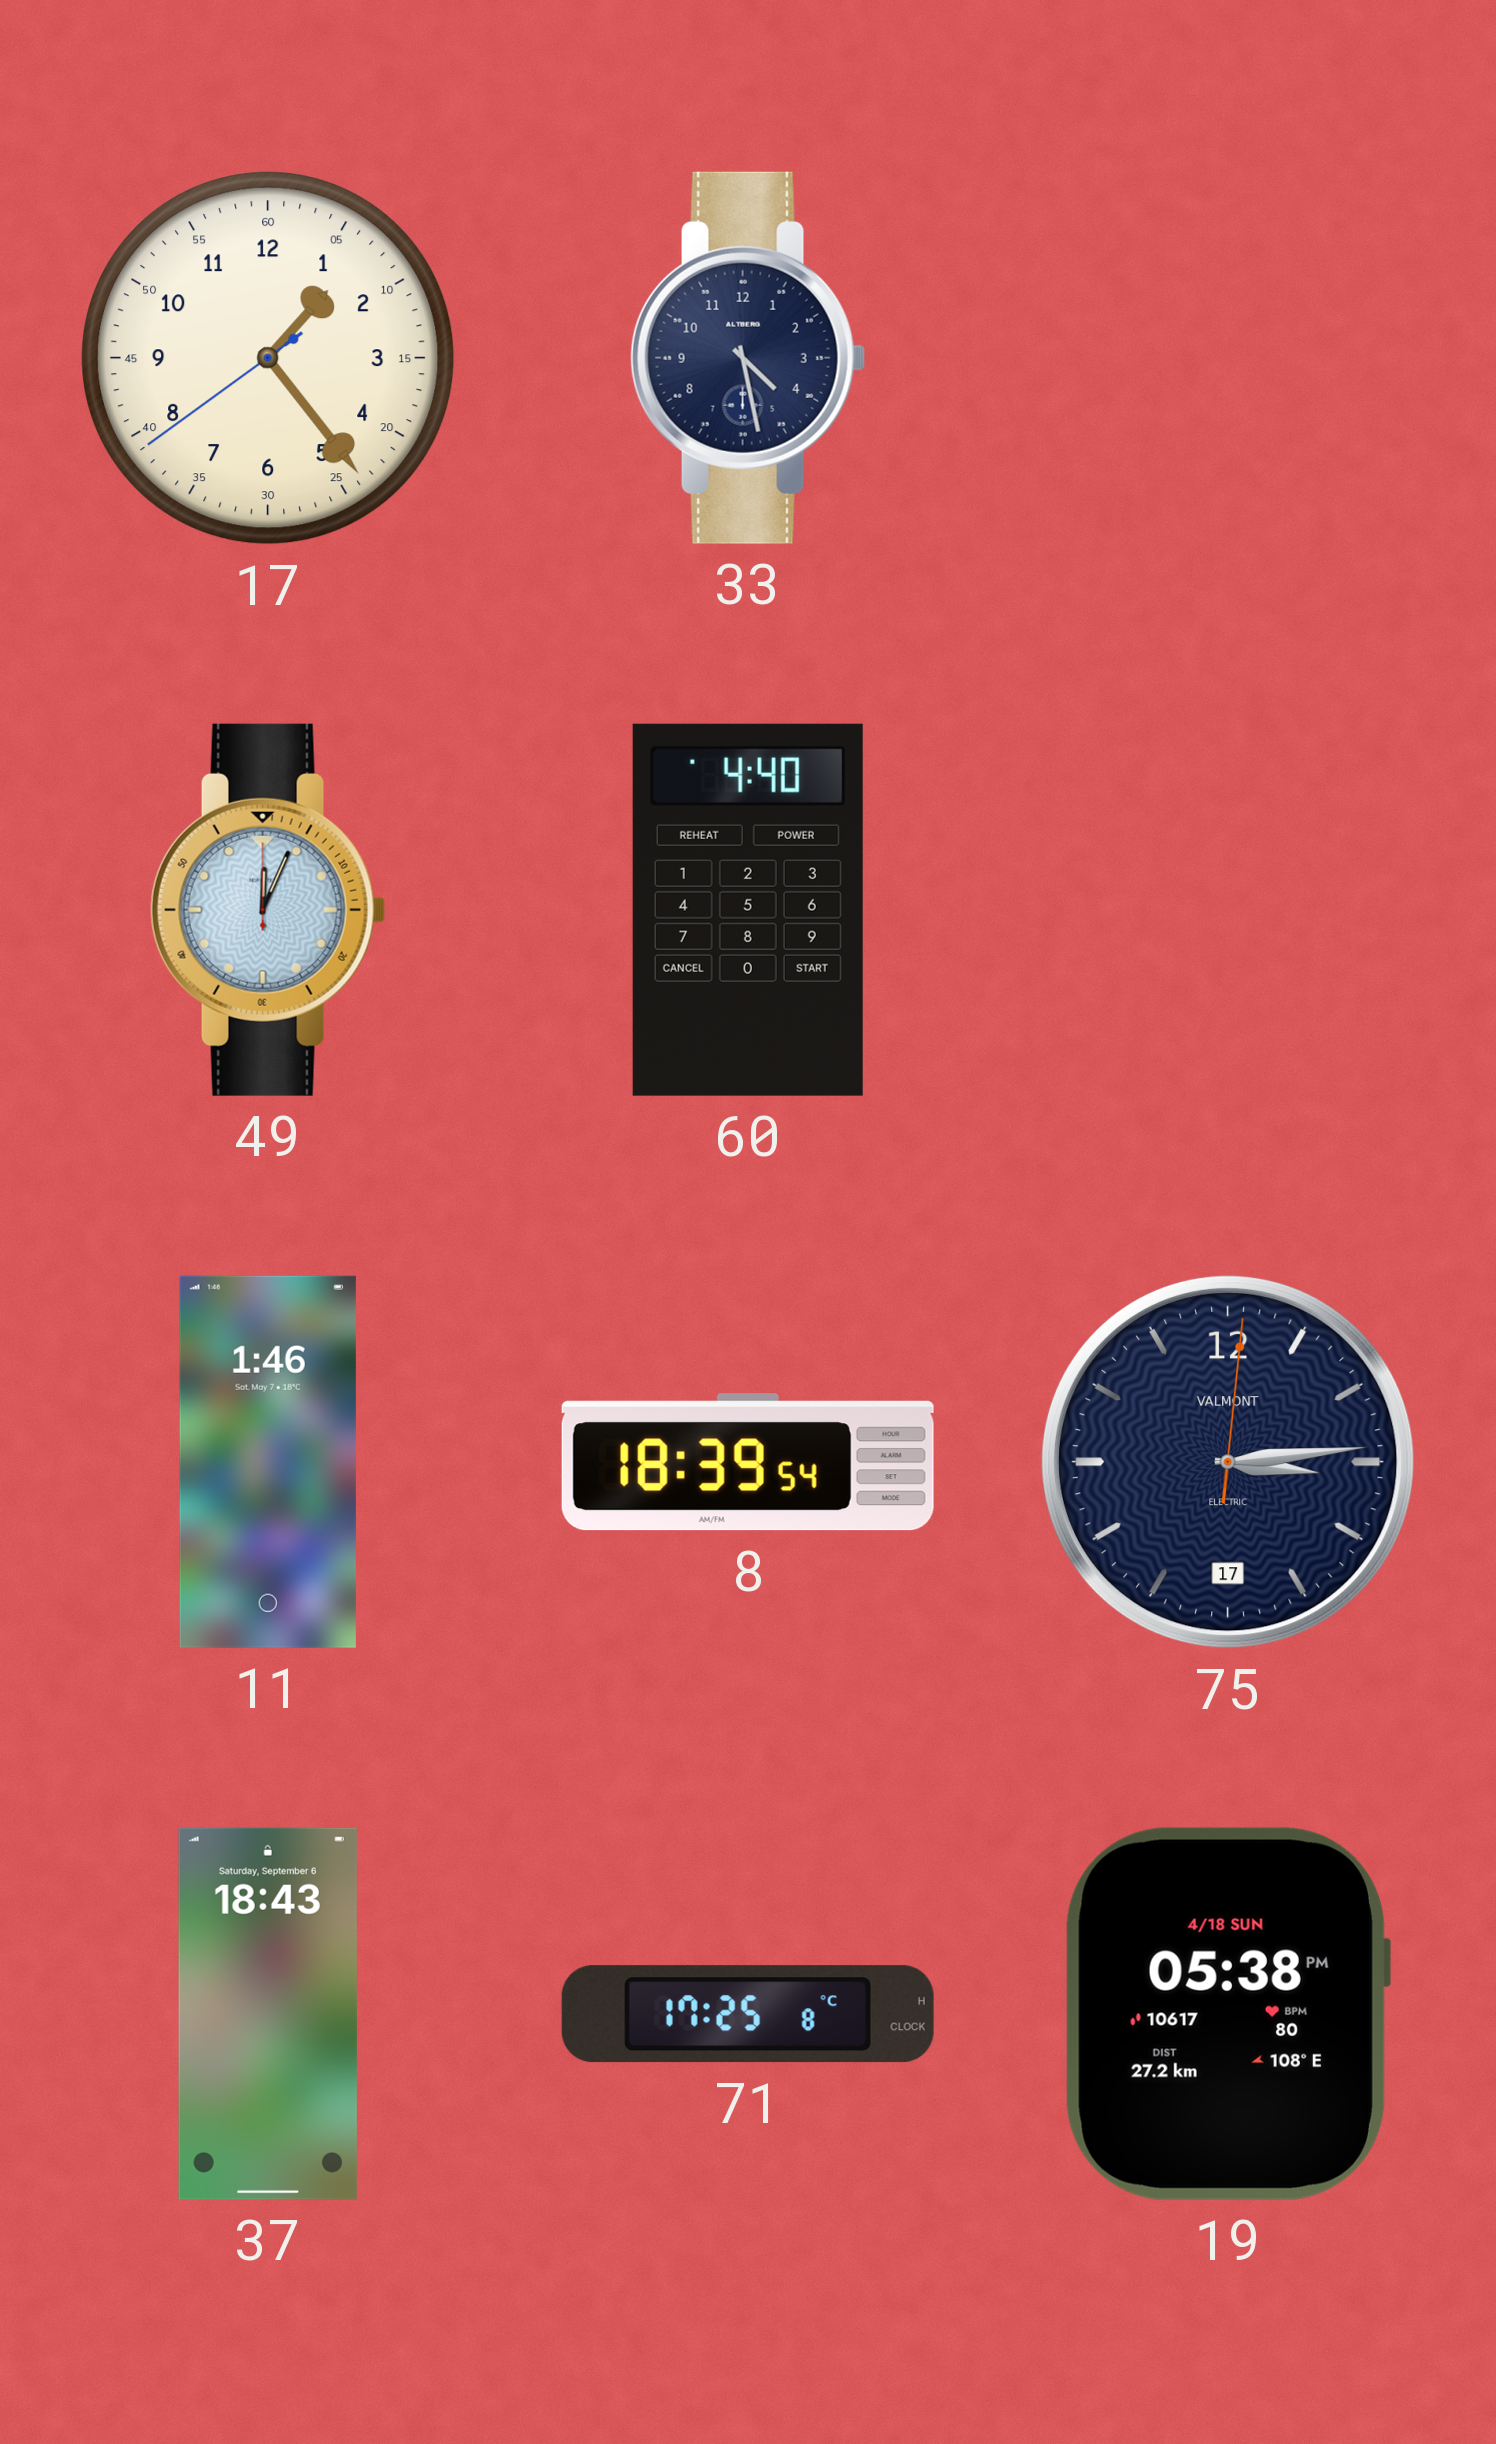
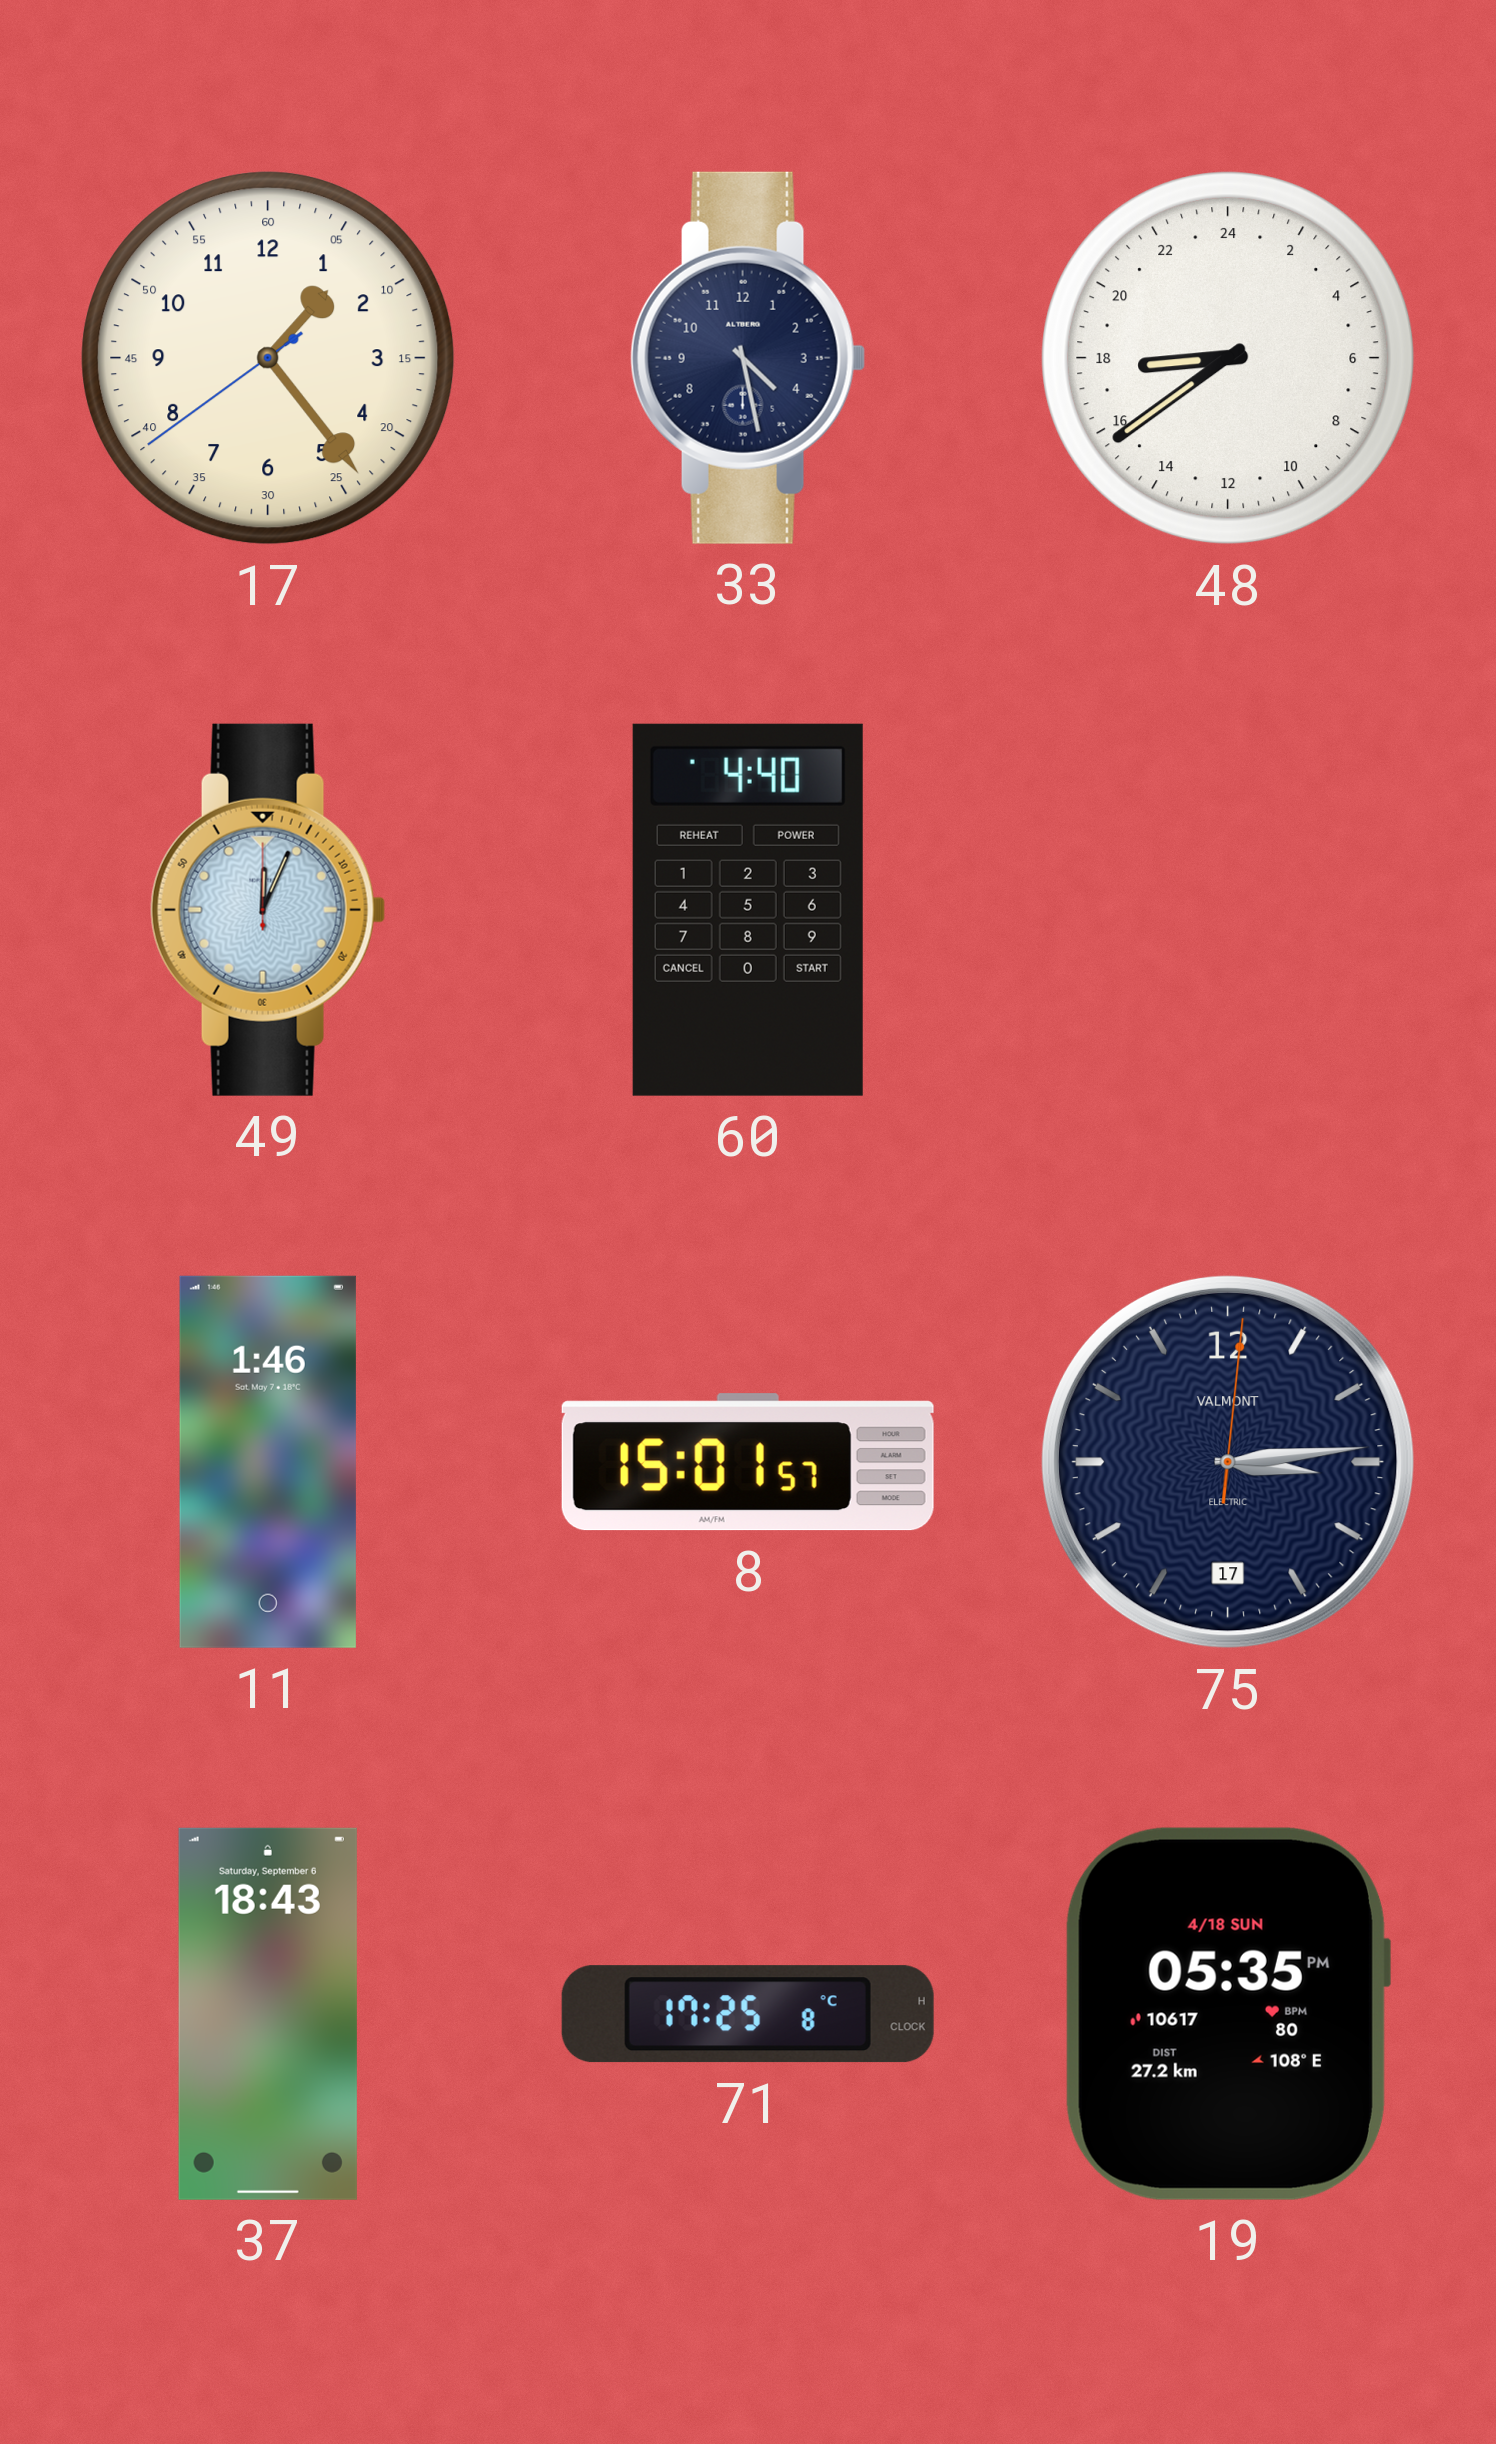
48: none -> 17:39 (1228, 358)
8: 18:39 -> 15:01 (748, 1462)
19: 05:38 -> 05:35 (1227, 2014)
